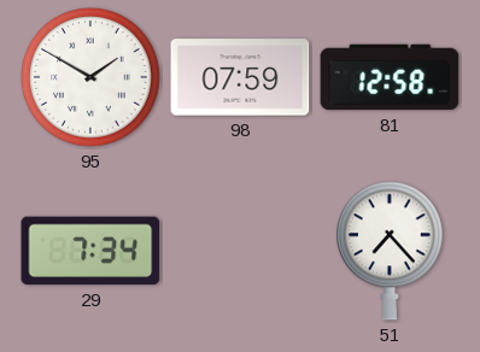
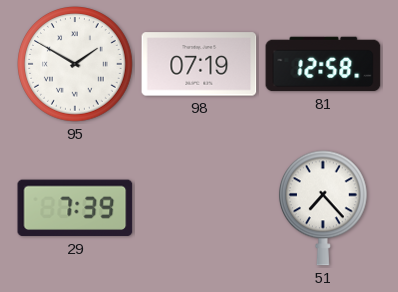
98: 07:59 -> 07:19 (199, 64)
29: 7:34 -> 7:39 (75, 208)
